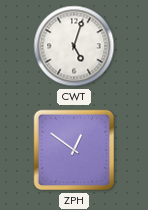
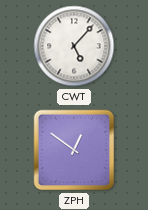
CWT: 5:03 -> 5:07 (74, 46)
